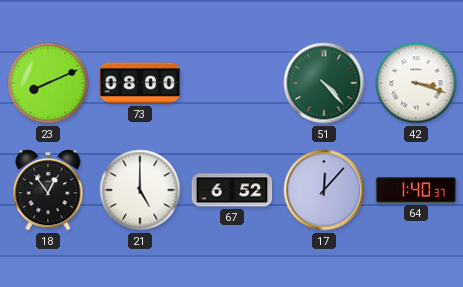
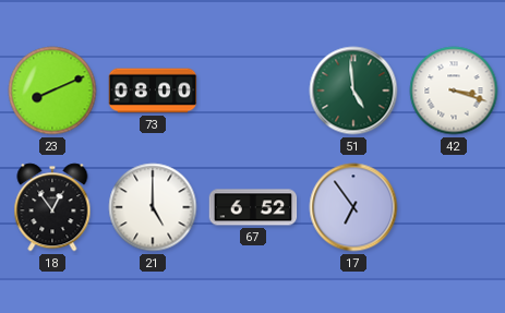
51: 4:23 -> 4:59 (353, 91)
17: 12:07 -> 6:54 (353, 207)
64: 1:40 -> none (416, 190)
